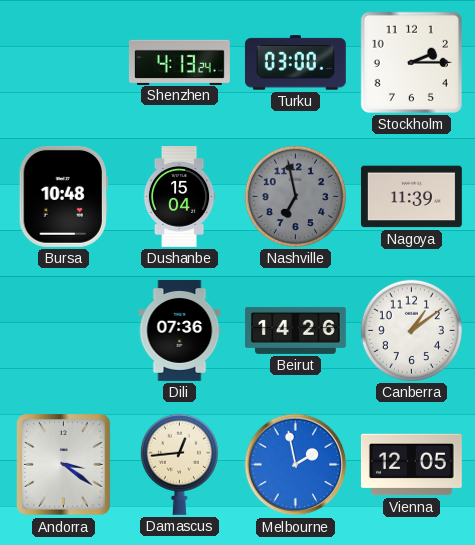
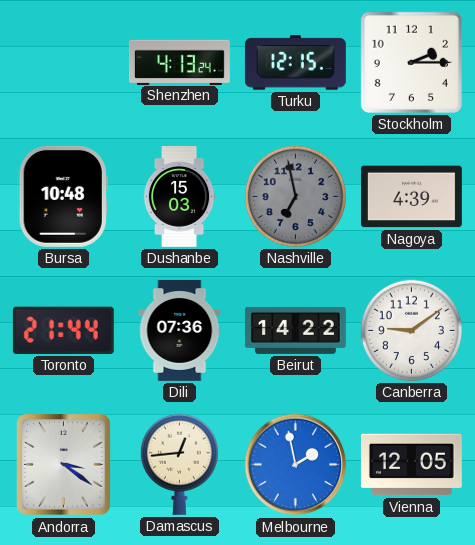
Turku: 03:00 -> 12:15 (295, 63)
Dushanbe: 15:04 -> 15:03 (179, 197)
Nagoya: 11:39 -> 4:39 (411, 197)
Toronto: none -> 21:44 (63, 330)
Beirut: 14:26 -> 14:22 (295, 330)
Canberra: 1:09 -> 9:09 (411, 330)
